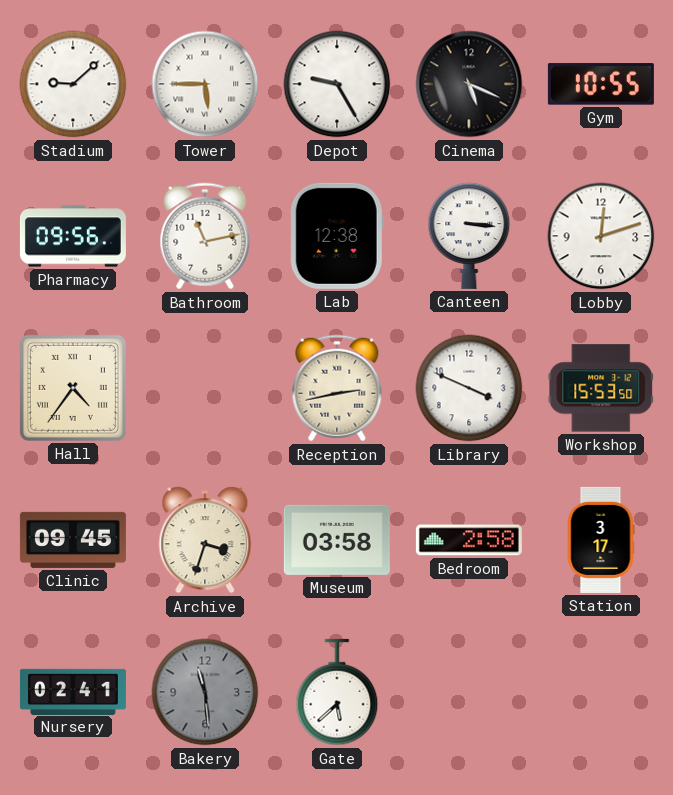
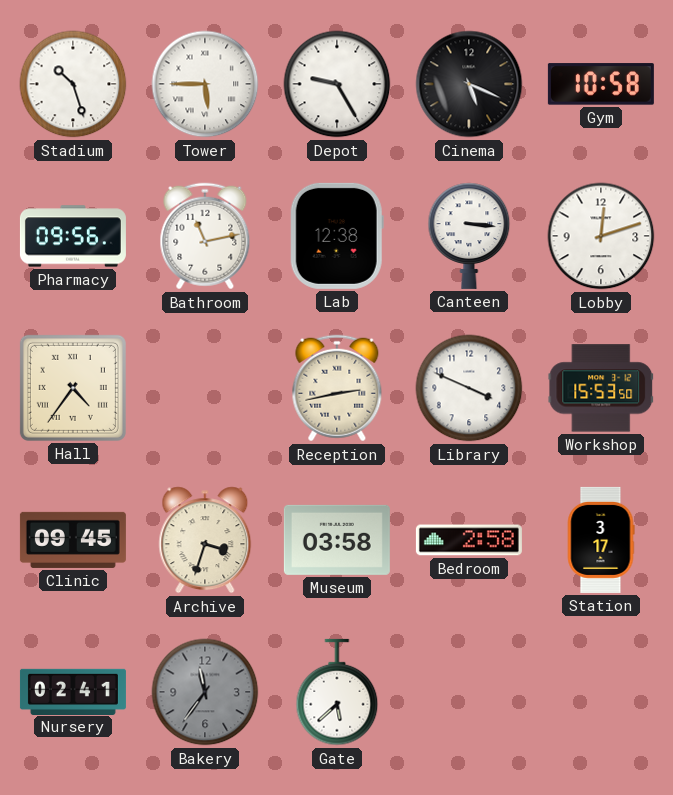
Stadium: 9:08 -> 10:27 (73, 84)
Gym: 10:55 -> 10:58 (601, 84)
Bakery: 11:29 -> 11:36 (205, 692)
